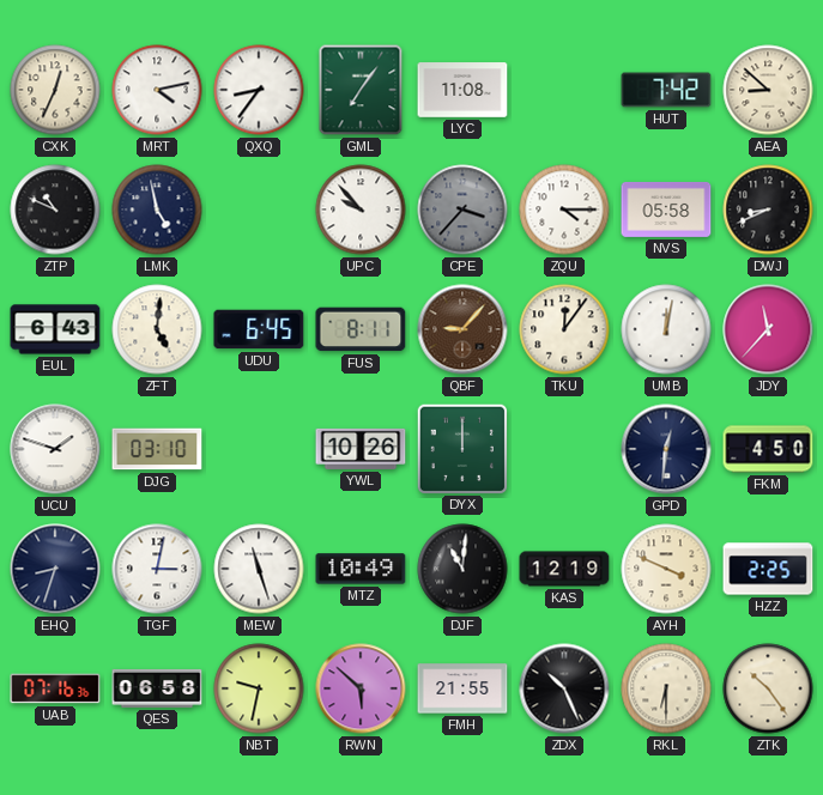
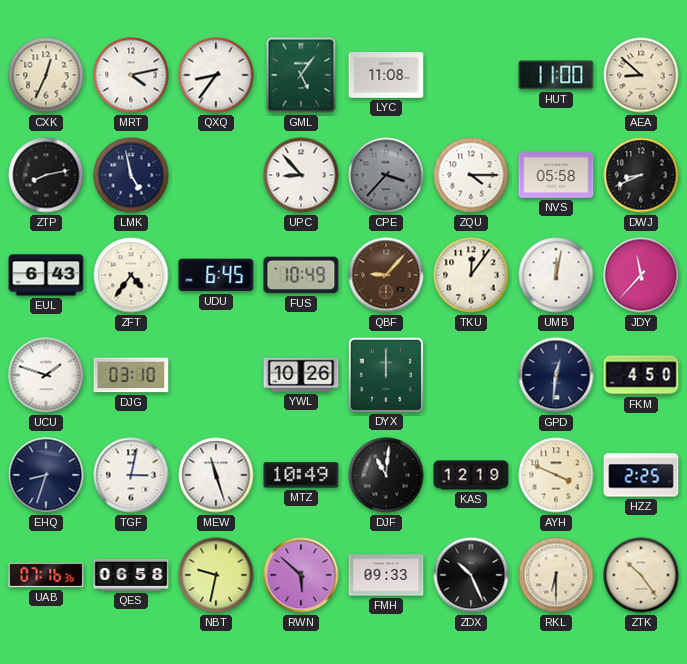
GML: 7:06 -> 5:06 (301, 75)
HUT: 7:42 -> 11:00 (556, 75)
ZTP: 10:49 -> 8:13 (46, 175)
UPC: 9:53 -> 8:53 (301, 175)
ZFT: 5:01 -> 4:36 (131, 275)
FUS: 8:11 -> 10:49 (301, 275)
FMH: 21:55 -> 09:33 (386, 575)
